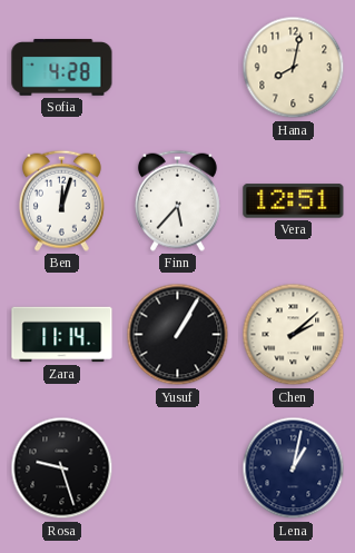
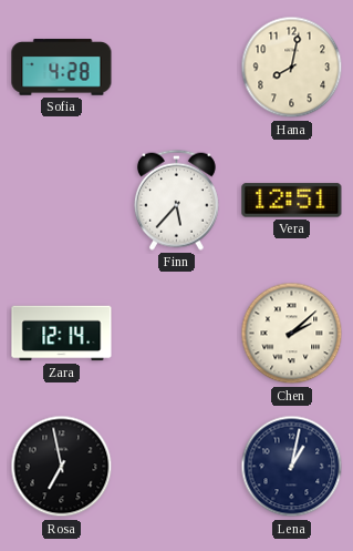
Ben: 12:03 -> none (61, 200)
Zara: 11:14 -> 12:14 (62, 334)
Yusuf: 1:05 -> none (178, 335)
Rosa: 9:27 -> 6:58 (62, 467)
